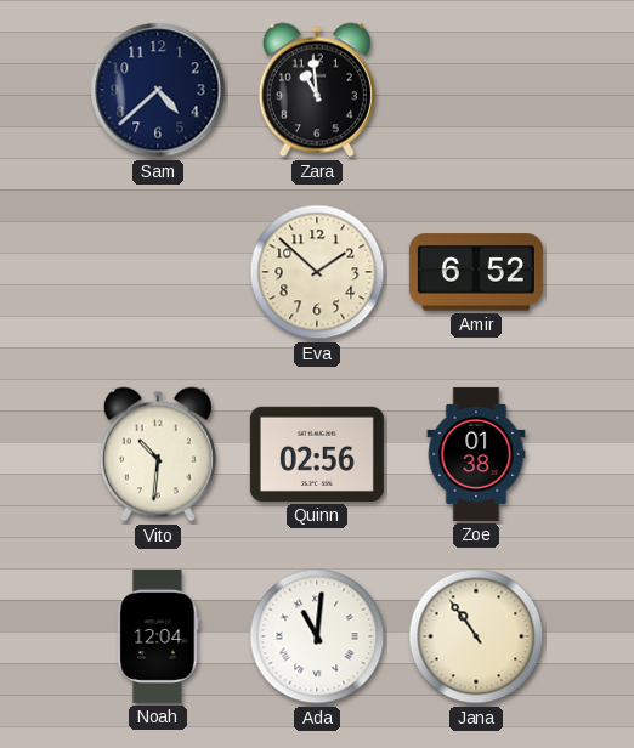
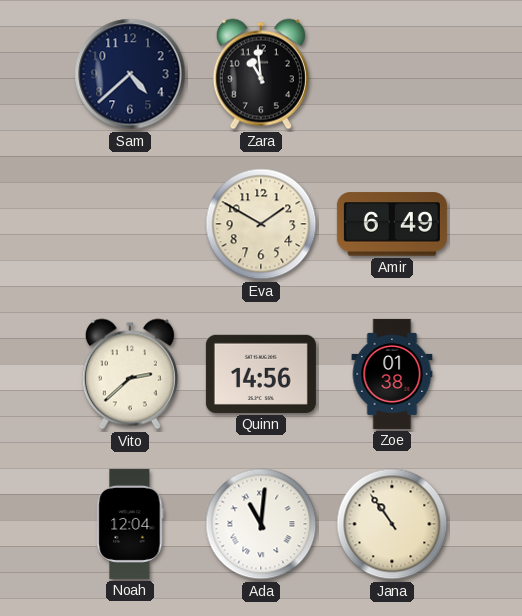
Eva: 1:52 -> 1:50 (261, 224)
Amir: 6:52 -> 6:49 (392, 224)
Vito: 10:31 -> 2:38 (130, 374)
Quinn: 02:56 -> 14:56 (261, 374)
